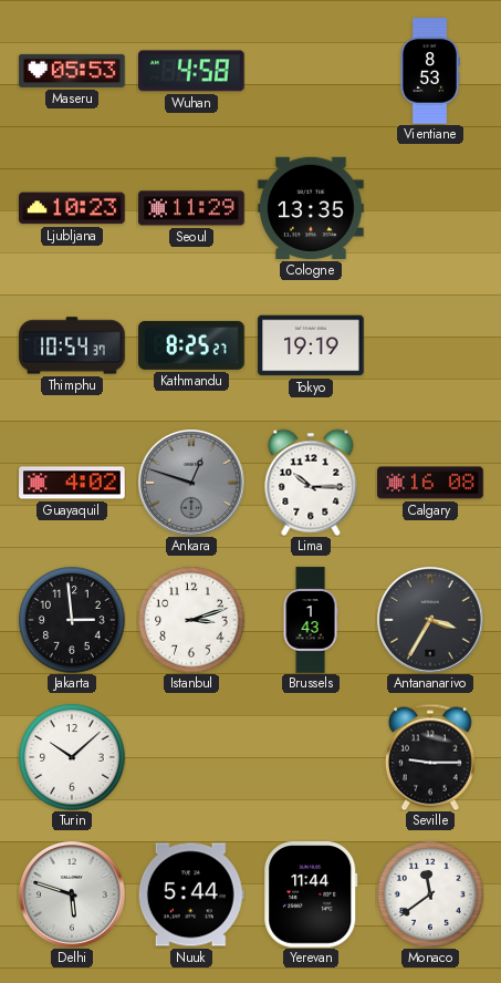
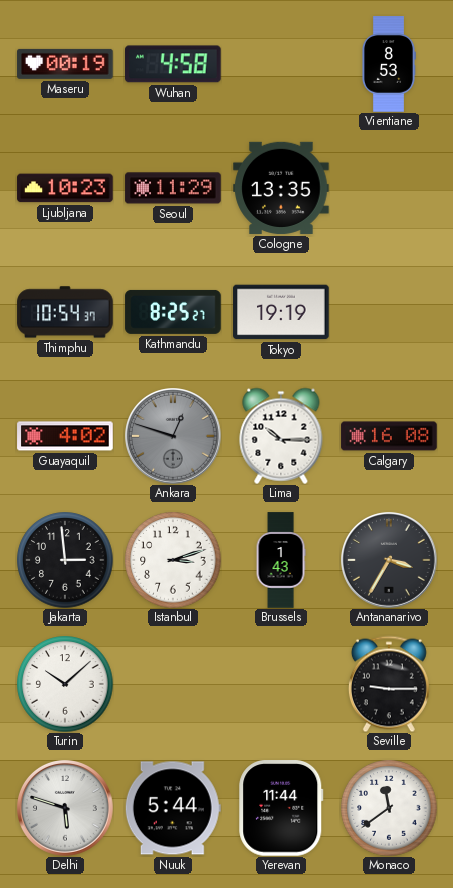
Maseru: 05:53 -> 00:19 (65, 64)
